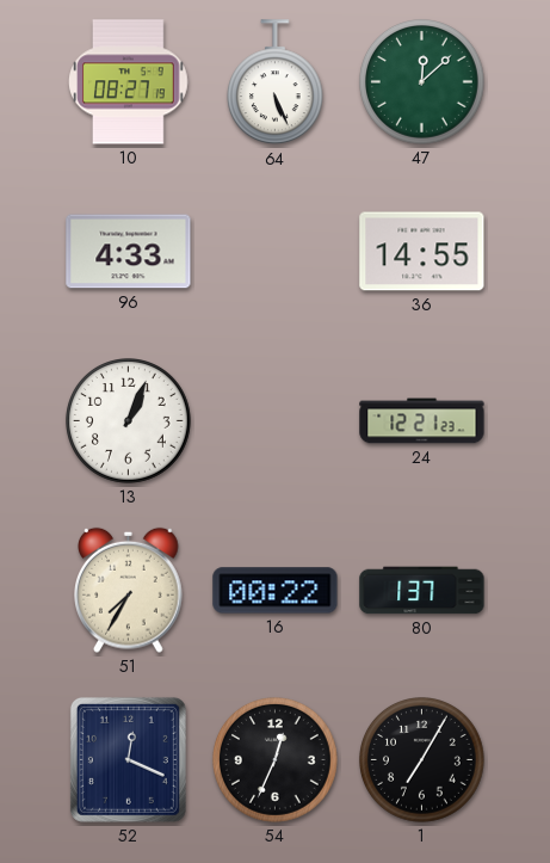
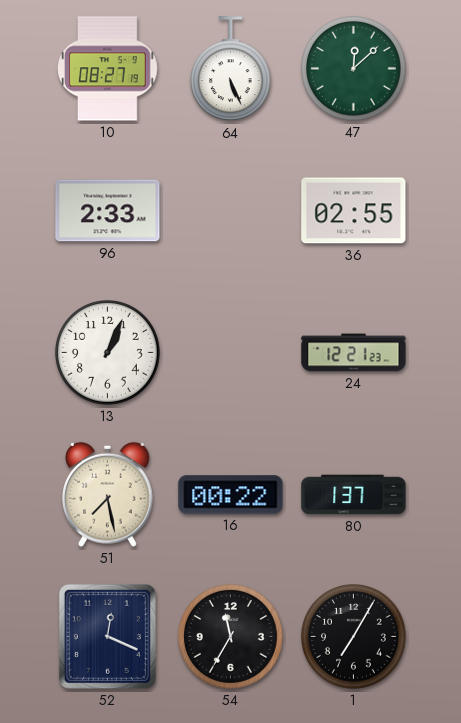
96: 4:33 -> 2:33 (108, 211)
36: 14:55 -> 02:55 (354, 211)
51: 7:35 -> 7:28 (108, 494)
54: 12:34 -> 11:35 (231, 637)
